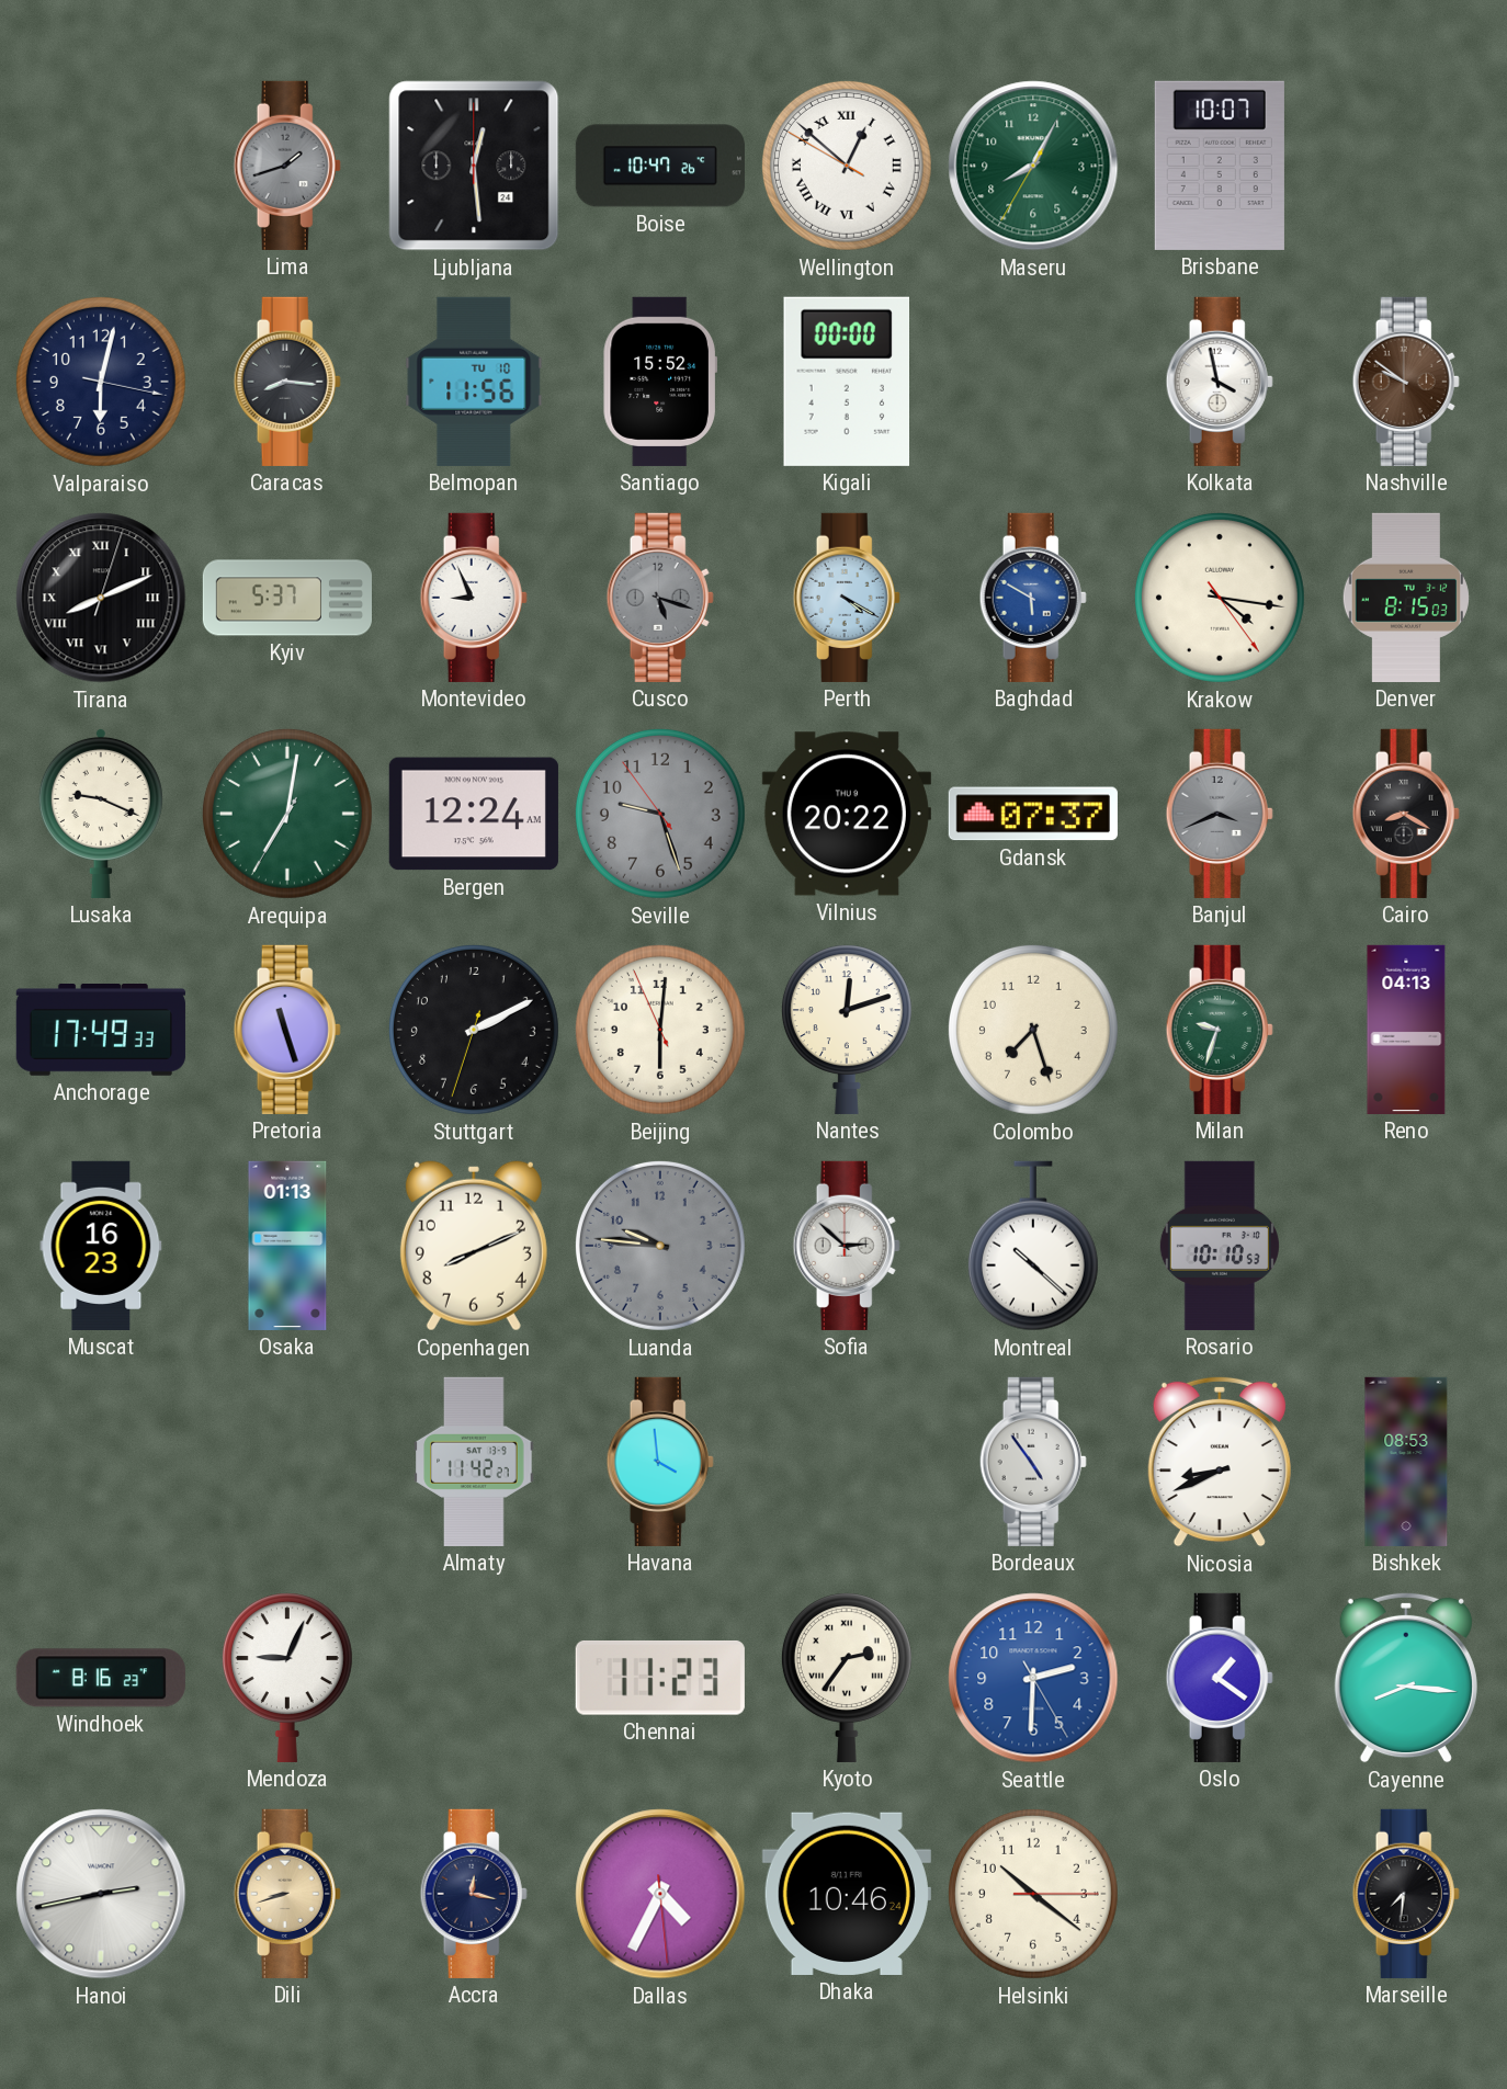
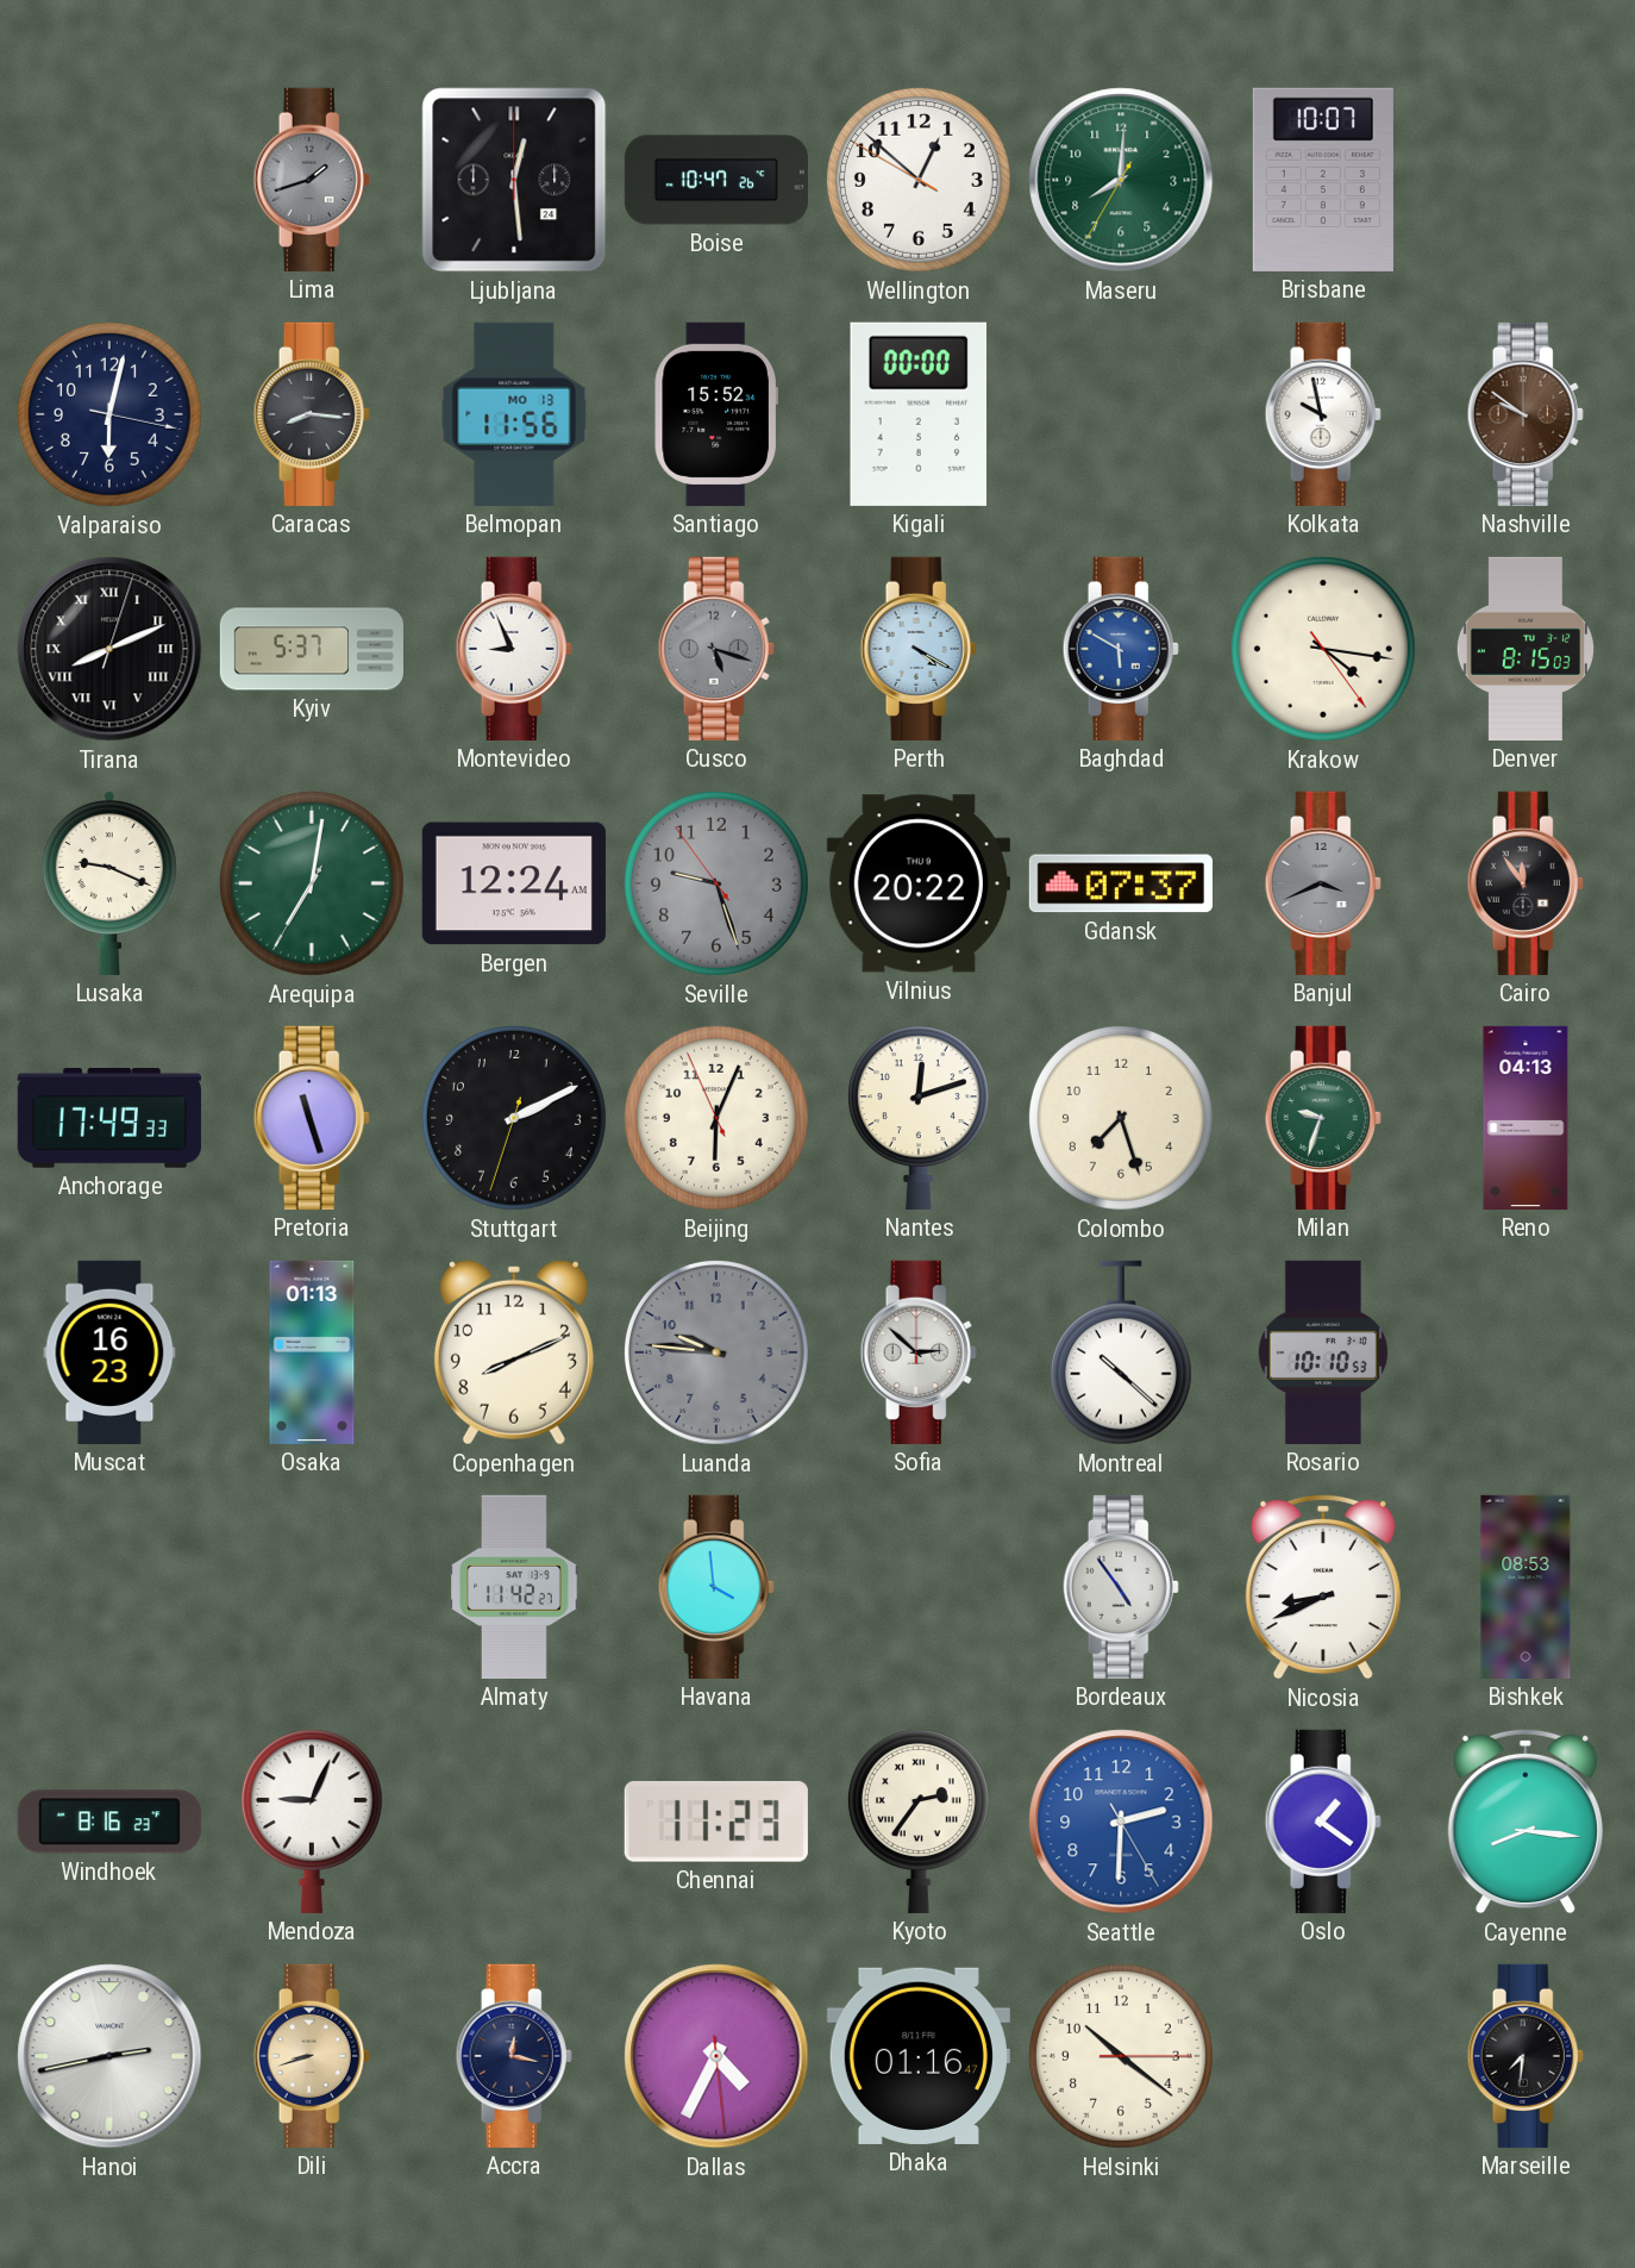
Wellington numerals: Roman -> Arabic (919, 180)
Maseru: 8:04 -> 8:00 (1121, 180)
Belmopan date: TU 10 -> MO 13 (514, 414)
Kolkata: 3:58 -> 9:58 (1323, 414)
Cairo: 8:20 -> 11:54 (1526, 883)
Beijing: 6:00 -> 6:03 (716, 1118)
Dhaka: 10:46 -> 01:16 (919, 2056)
